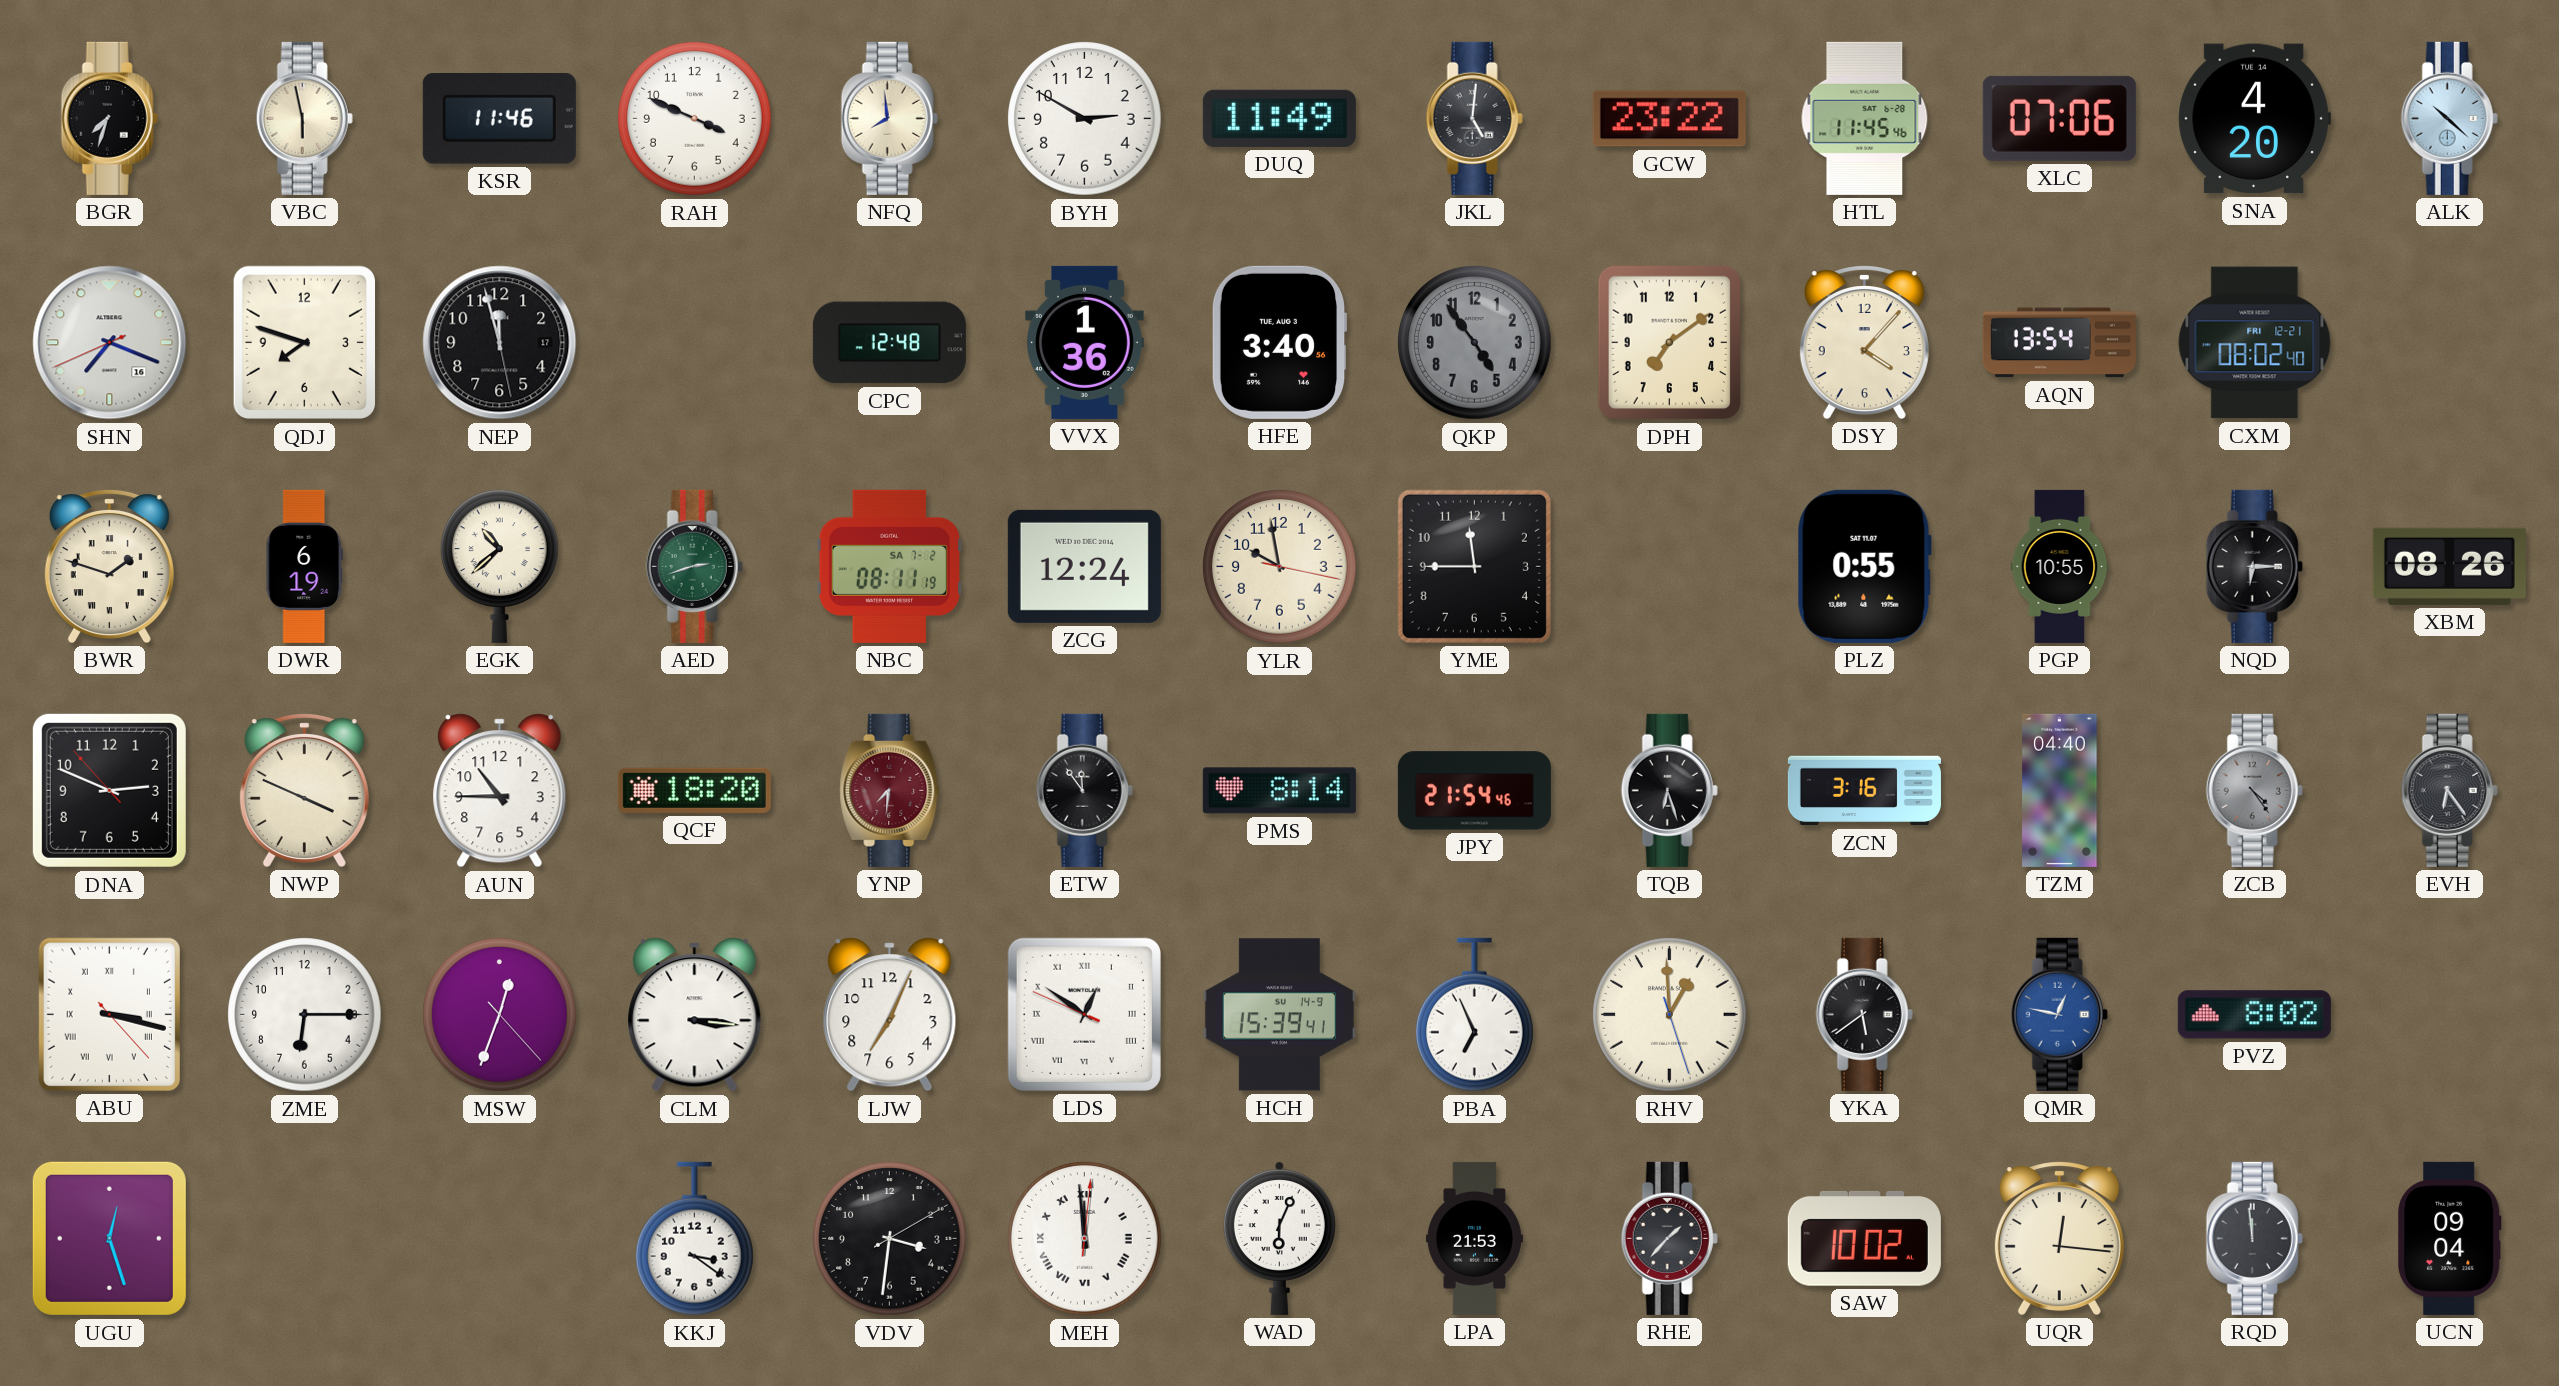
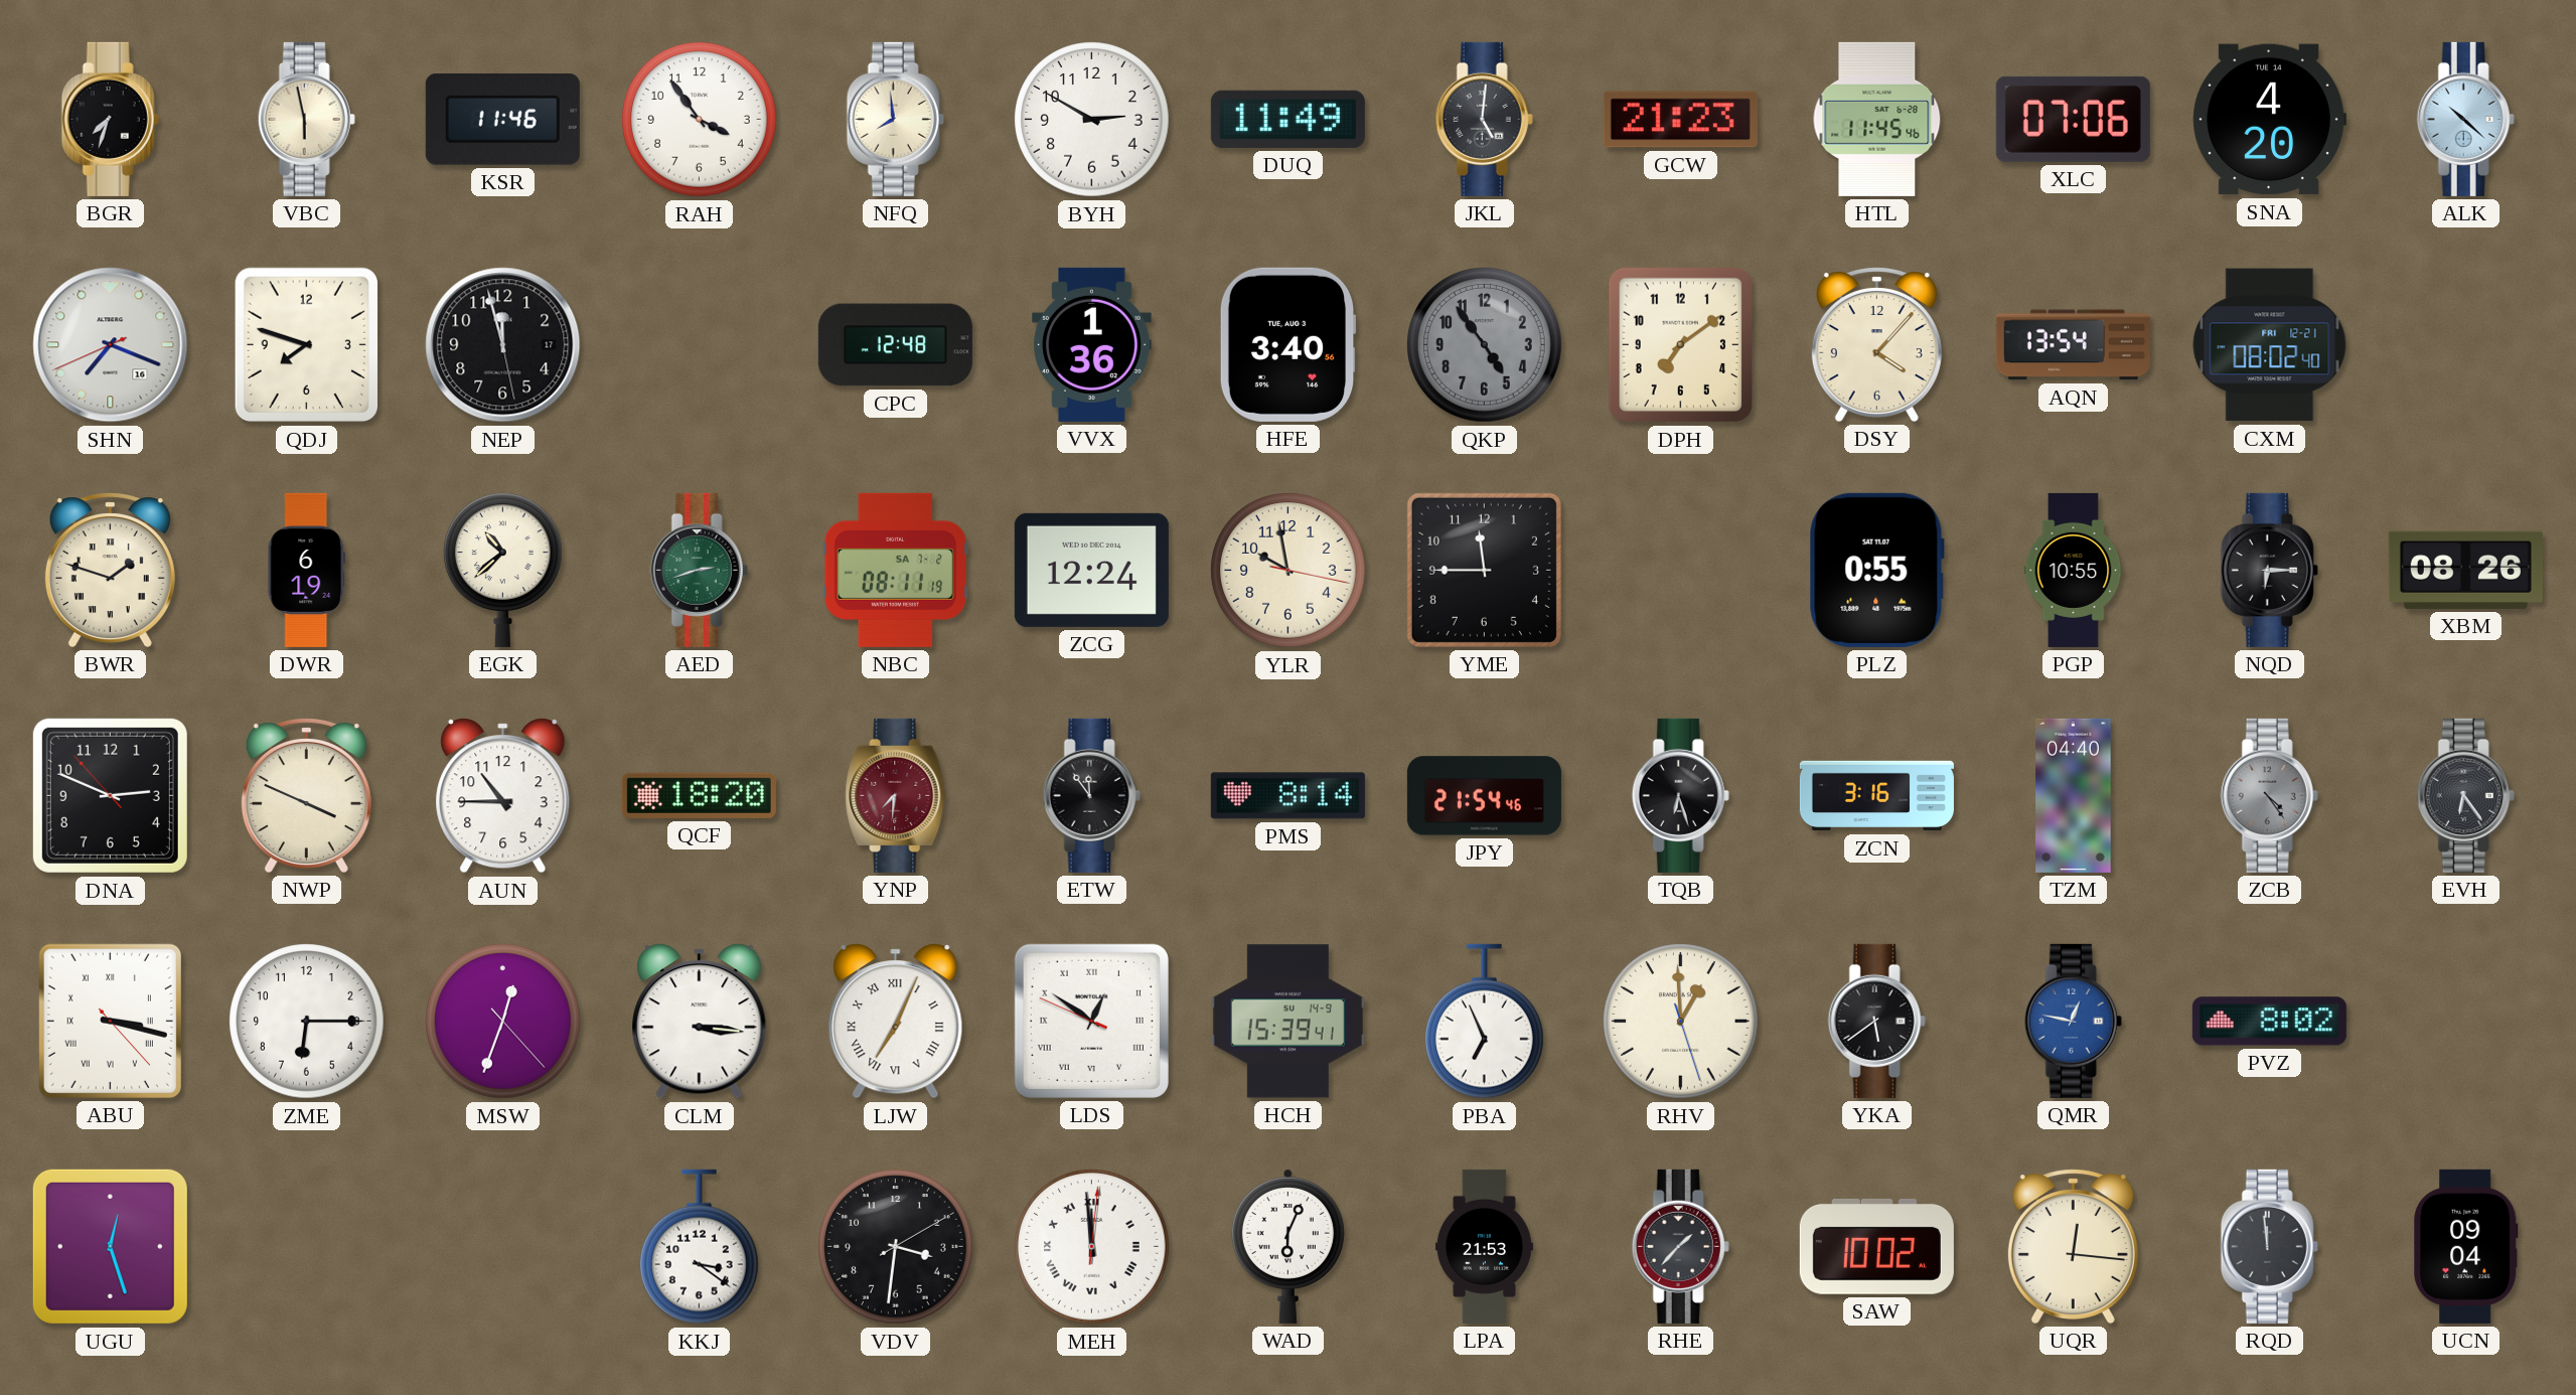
RAH: 3:49 -> 3:54 (700, 120)
GCW: 23:22 -> 21:23 (1680, 120)
LJW numerals: Arabic -> Roman (896, 1022)
